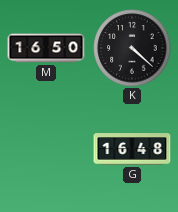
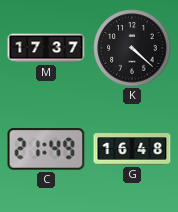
M: 16:50 -> 17:37 (46, 48)
C: none -> 21:49 (46, 149)
